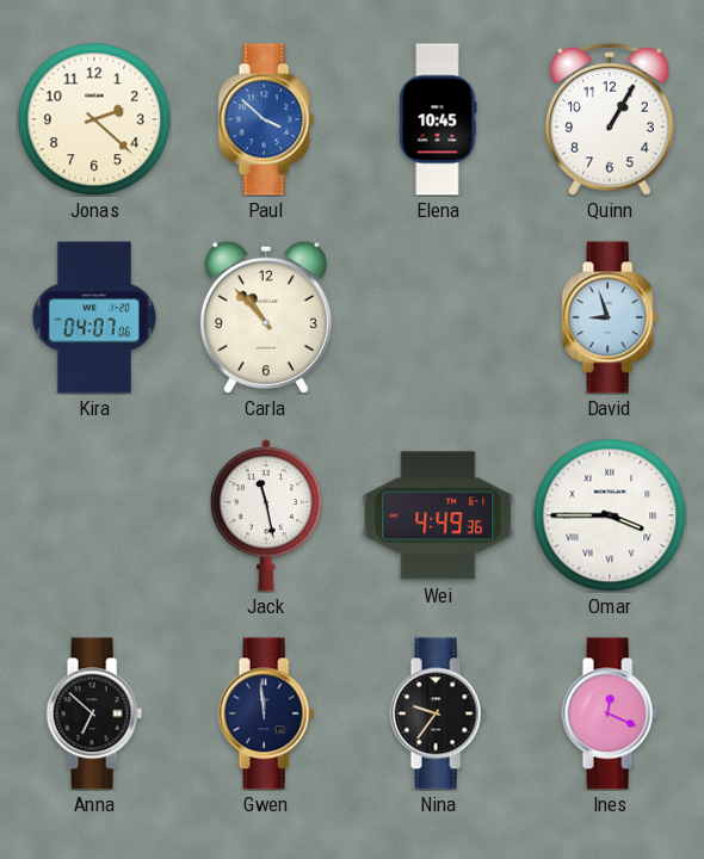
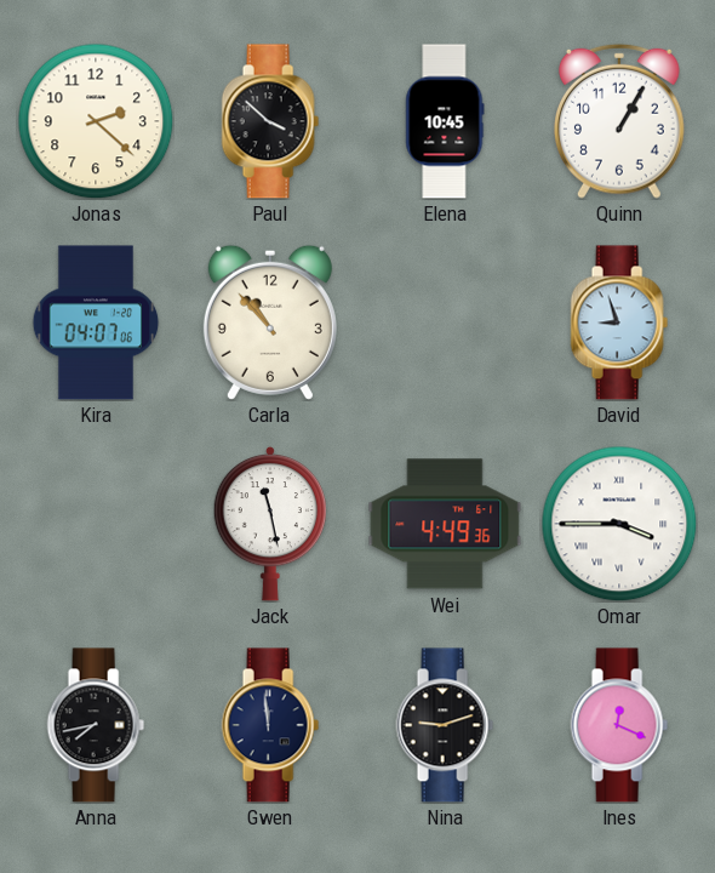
Paul dial: blue -> black (270, 121)
Anna: 6:52 -> 7:43 (96, 725)
Nina: 9:36 -> 9:12 (445, 725)
